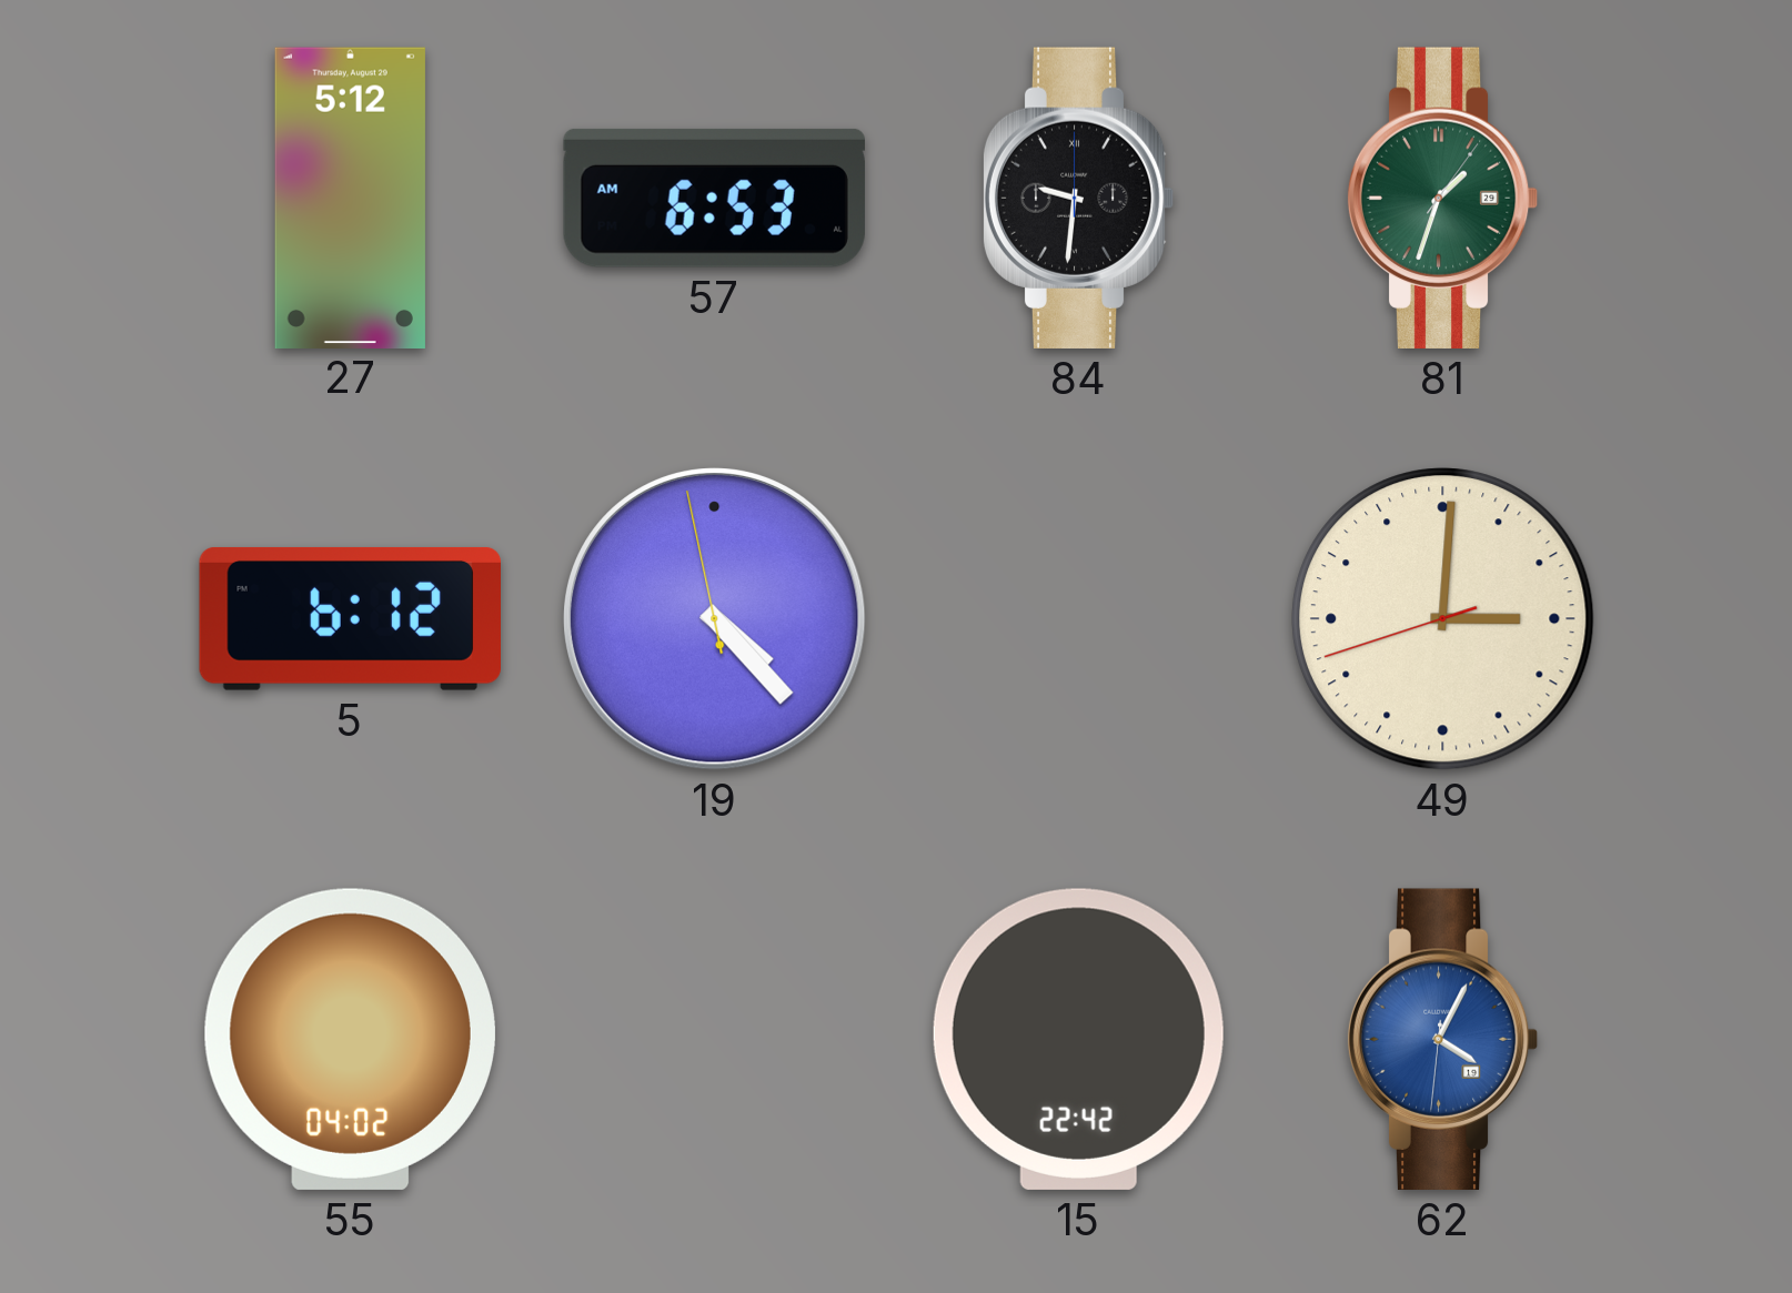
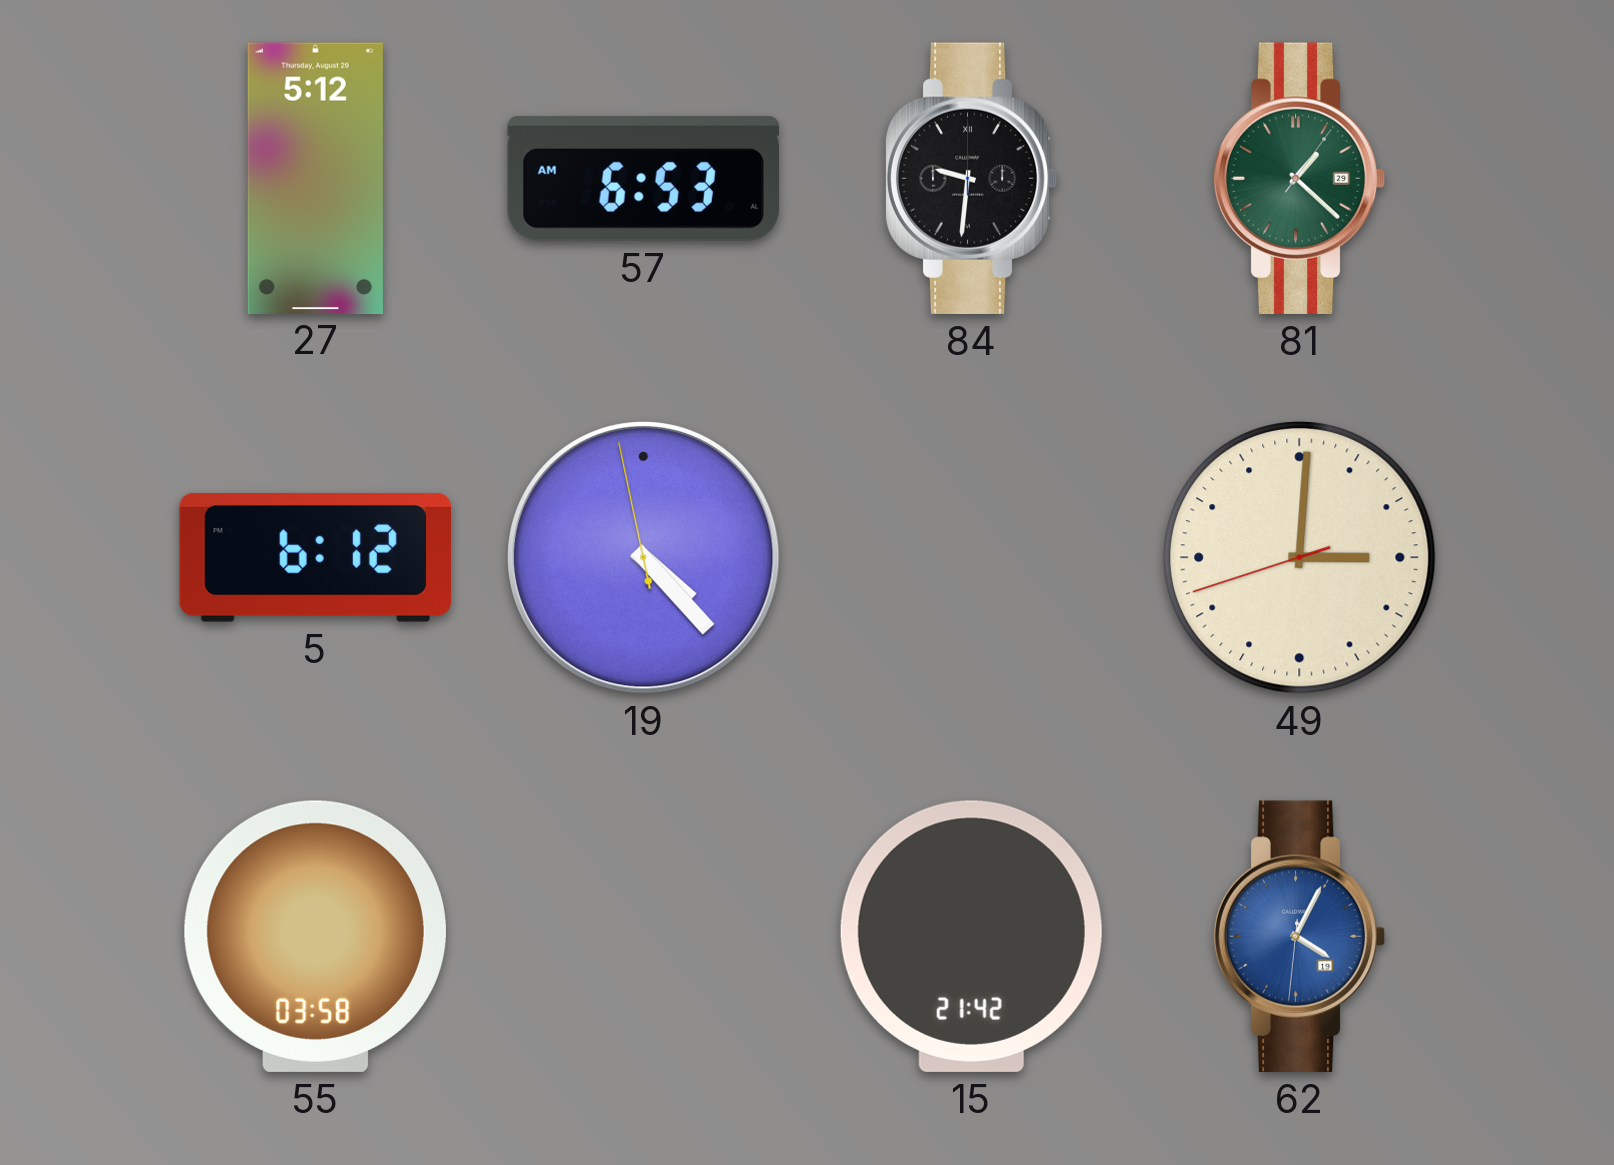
81: 1:33 -> 1:22 (1299, 178)
55: 04:02 -> 03:58 (315, 936)
15: 22:42 -> 21:42 (971, 936)
